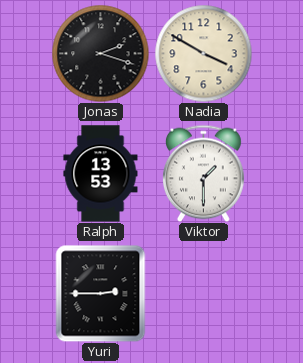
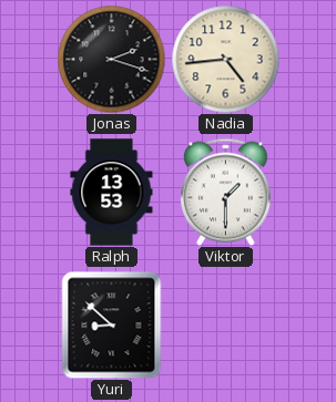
Nadia: 3:50 -> 4:44 (225, 59)
Yuri: 2:45 -> 8:52 (112, 324)
